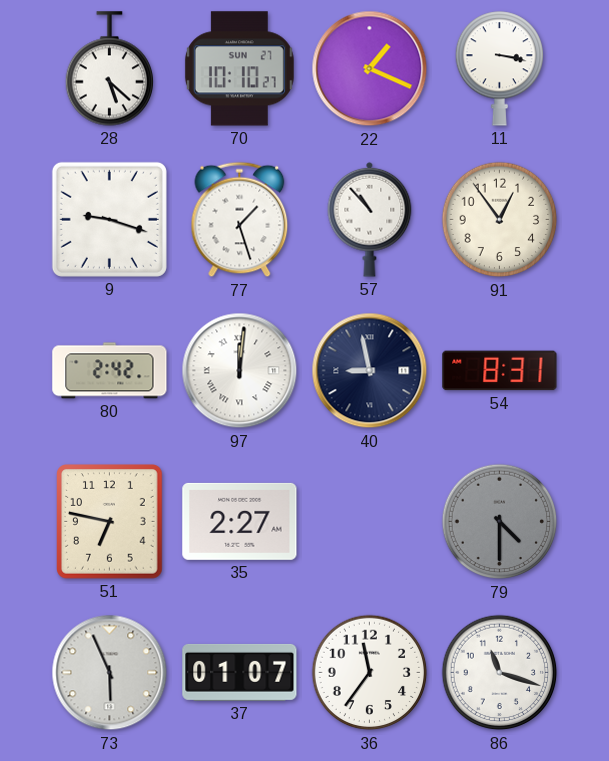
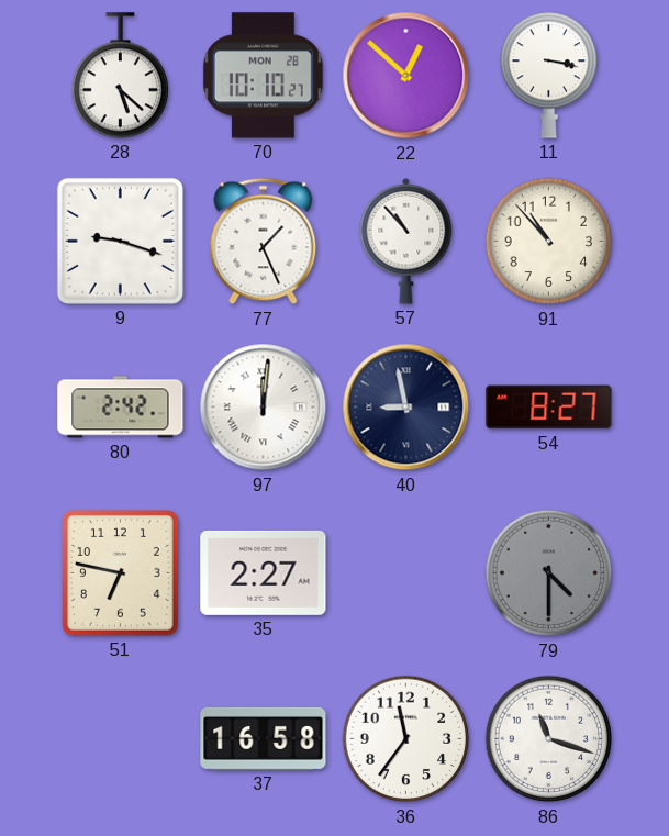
70 date: SUN 27 -> MON 28 (263, 76)
22: 1:19 -> 12:52 (406, 76)
77: 1:27 -> 1:26 (264, 242)
91: 12:54 -> 10:53 (549, 242)
54: 8:31 -> 8:27 (549, 408)
73: 5:56 -> none (110, 673)
37: 01:07 -> 16:58 (264, 738)
